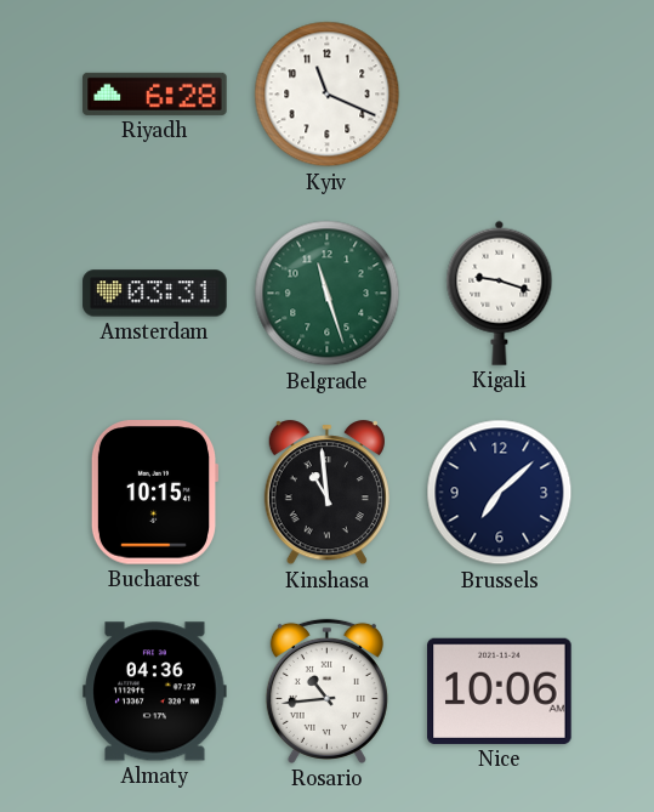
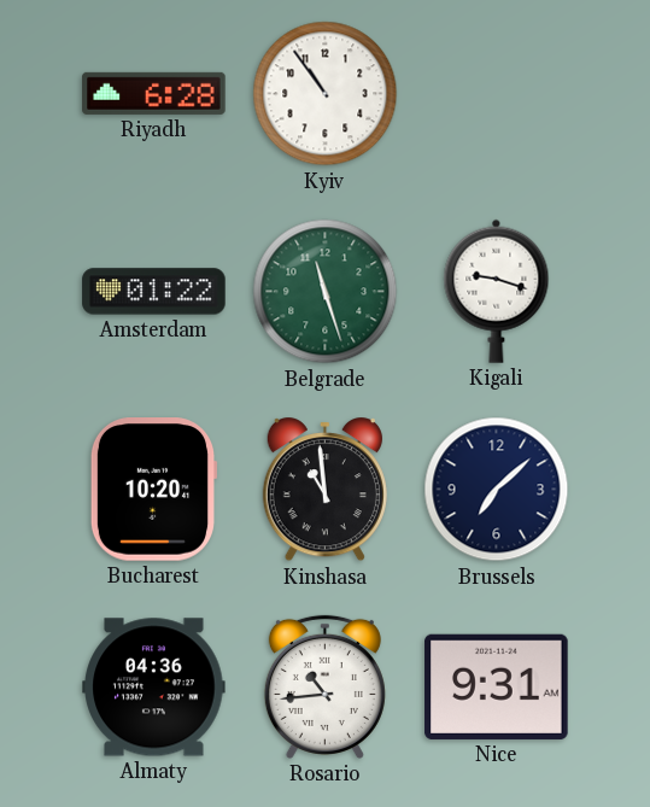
Kyiv: 11:19 -> 10:54 (326, 94)
Amsterdam: 03:31 -> 01:22 (154, 292)
Bucharest: 10:15 -> 10:20 (153, 490)
Nice: 10:06 -> 9:31 (497, 686)
